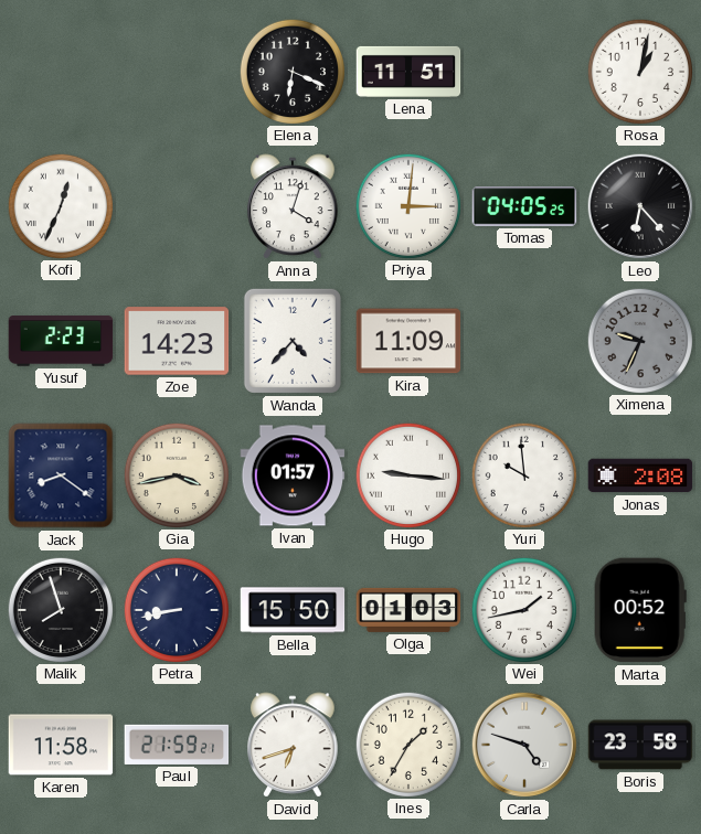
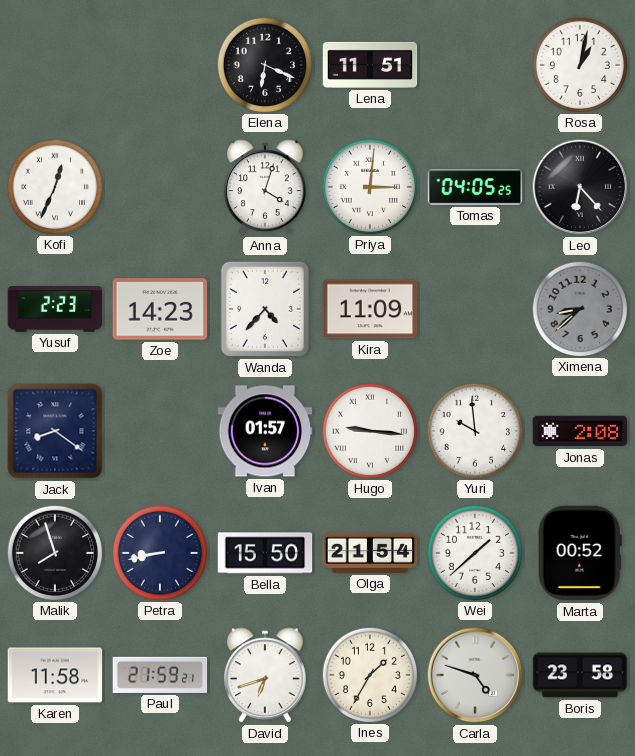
Ximena: 9:34 -> 8:38 (579, 308)
Gia: 3:43 -> none (176, 474)
Olga: 01:03 -> 21:54 (370, 553)
Wei: 1:43 -> 1:38 (474, 552)
